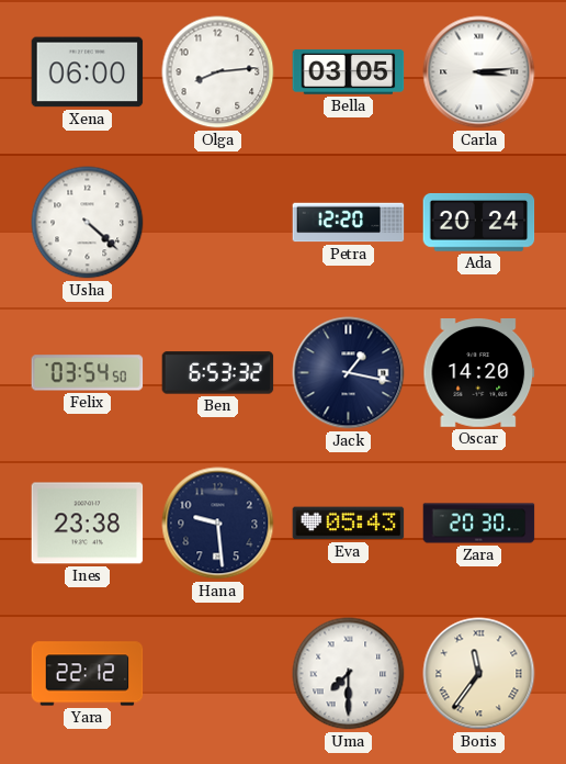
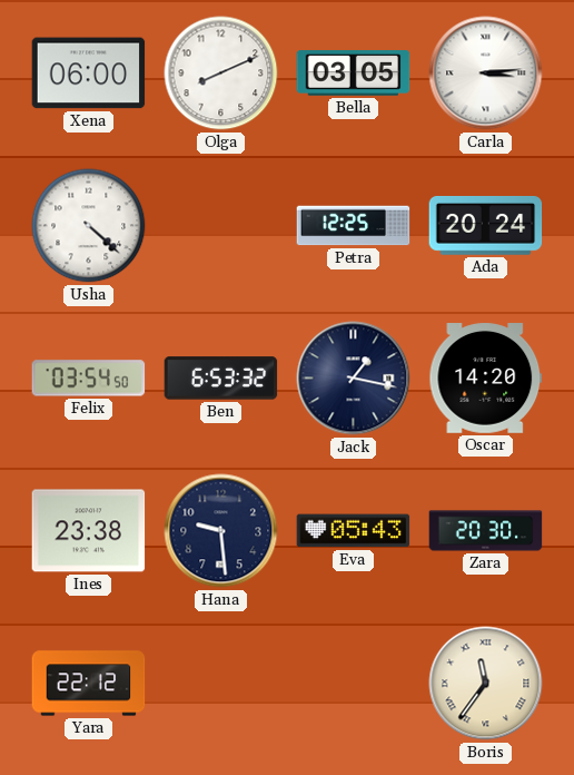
Olga: 8:14 -> 8:11 (221, 73)
Petra: 12:20 -> 12:25 (354, 226)
Uma: 7:30 -> none (349, 674)
